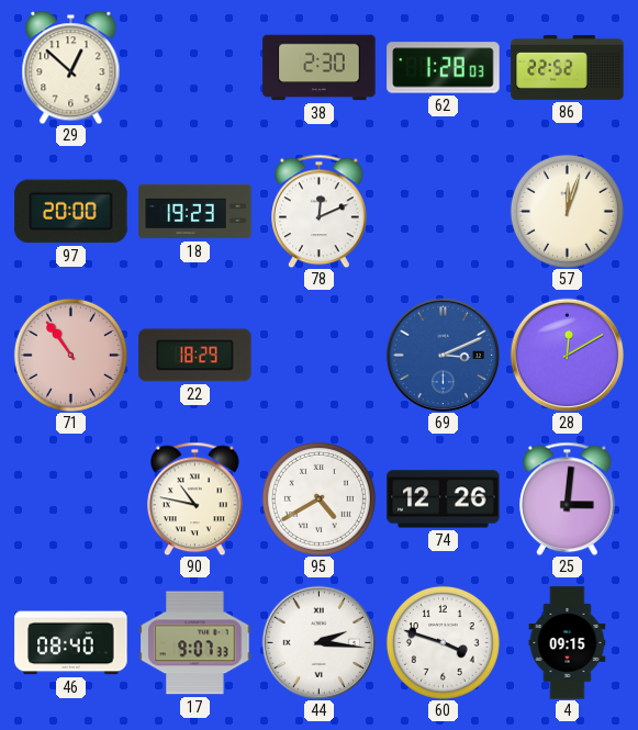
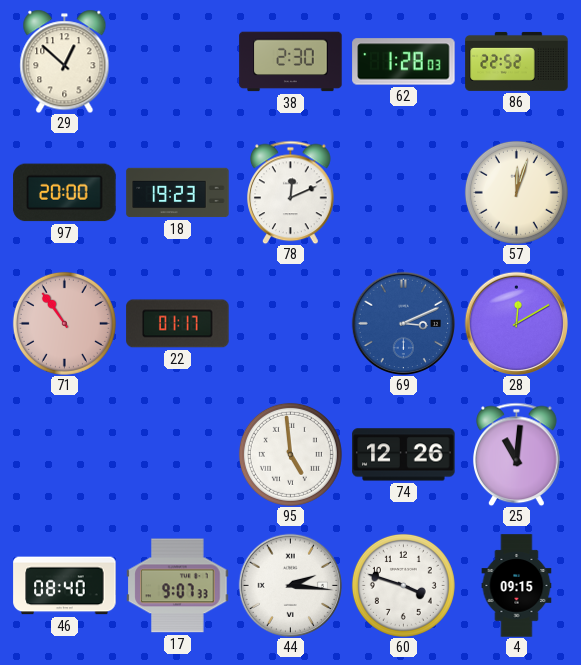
22: 18:29 -> 01:17 (178, 324)
90: 10:47 -> none (195, 498)
95: 4:40 -> 4:59 (290, 454)
25: 3:01 -> 11:01 (517, 454)
